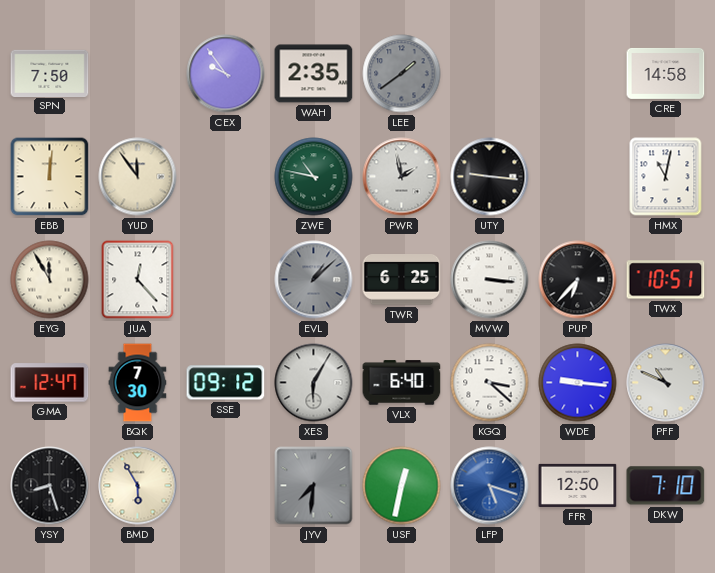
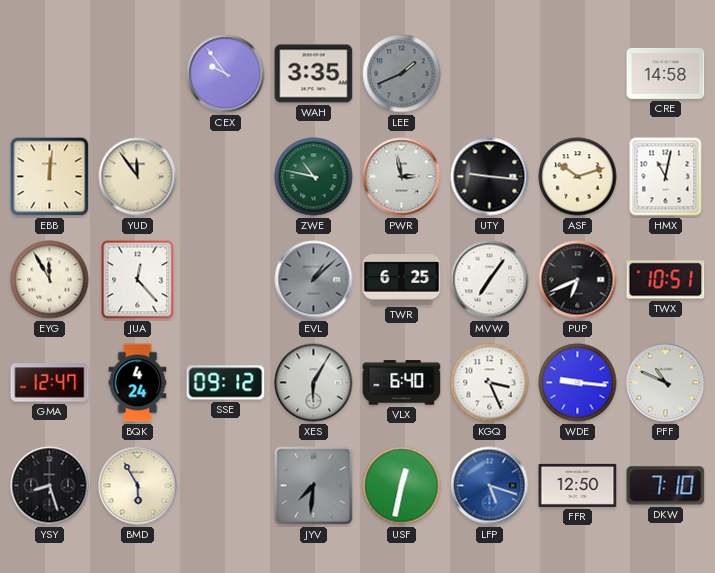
SPN: 7:50 -> none (50, 73)
WAH: 2:35 -> 3:35 (314, 74)
LEE: 1:39 -> 1:41 (402, 74)
PWR: 1:58 -> 2:58 (402, 177)
ASF: none -> 10:12 (578, 177)
MVW: 3:16 -> 7:06 (490, 280)
PUP: 6:37 -> 6:41 (578, 280)
BQK: 7:30 -> 4:24 (138, 383)
KGQ: 3:22 -> 3:26 (490, 383)
